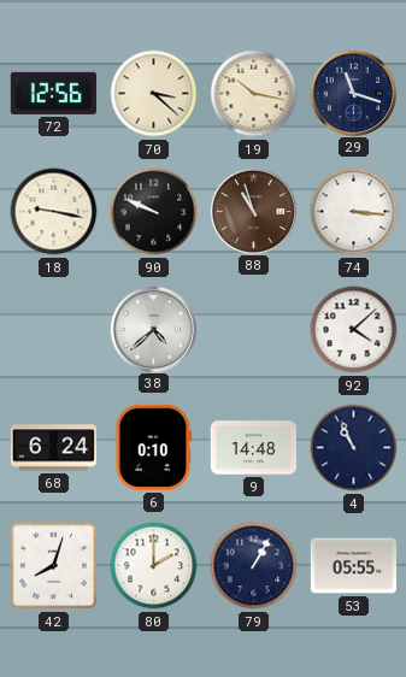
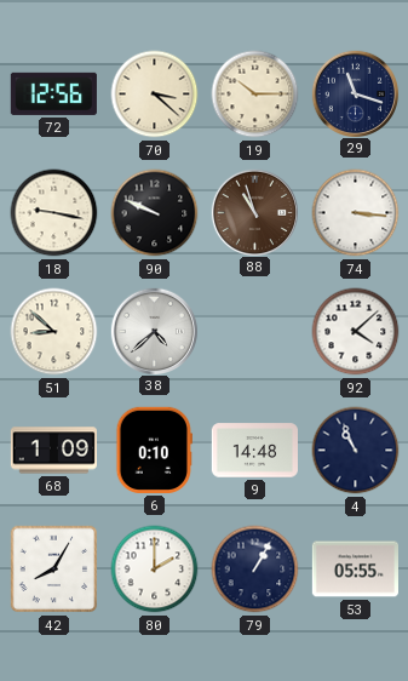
19: 10:17 -> 10:15 (255, 95)
51: none -> 8:52 (54, 332)
68: 6:24 -> 1:09 (53, 451)
42: 8:03 -> 8:05 (54, 570)
